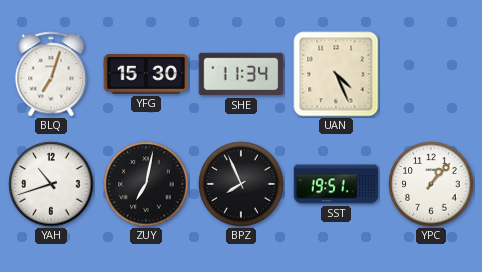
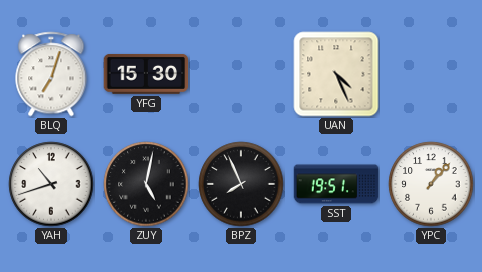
SHE: 11:34 -> none (241, 74)
ZUY: 7:02 -> 5:02 (146, 184)
